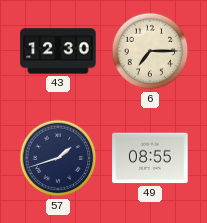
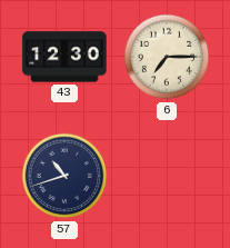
57: 1:42 -> 10:42 (64, 176)
49: 08:55 -> none (150, 158)
